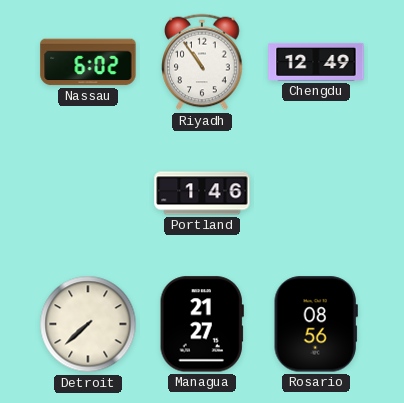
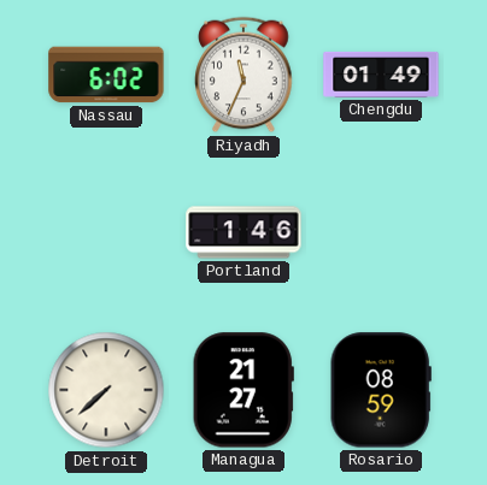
Riyadh: 10:54 -> 11:34 (243, 75)
Chengdu: 12:49 -> 01:49 (381, 75)
Rosario: 08:56 -> 08:59 (381, 390)
